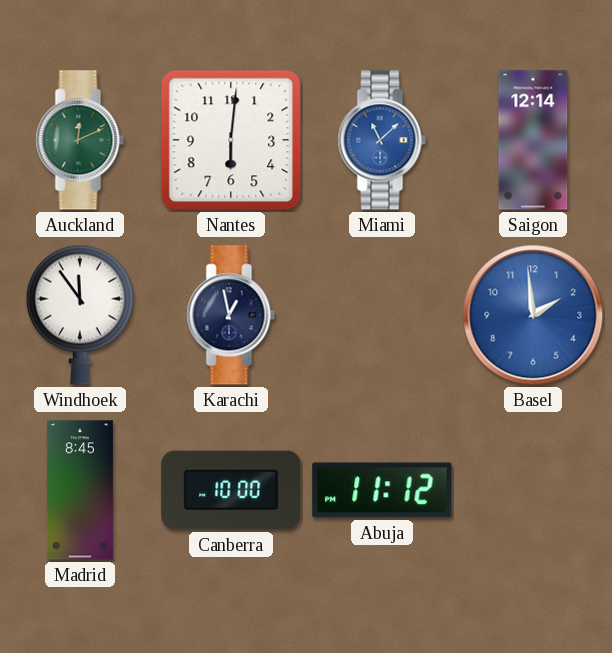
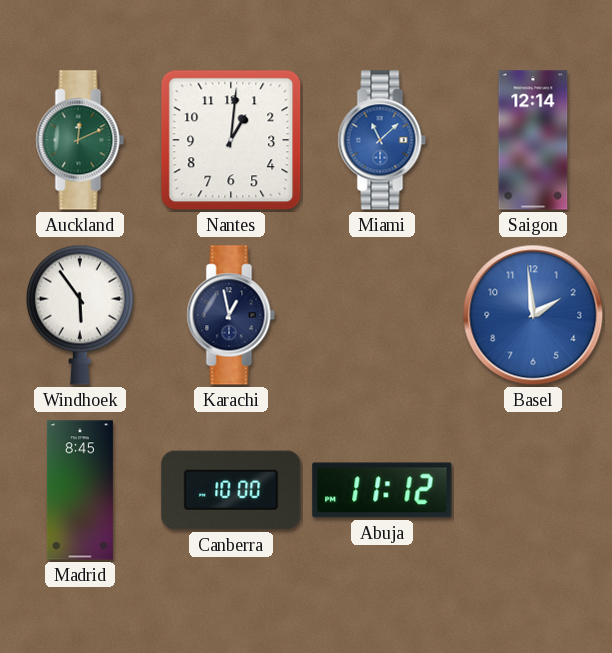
Nantes: 6:01 -> 1:01 (231, 140)
Windhoek: 11:54 -> 5:54 (80, 315)
